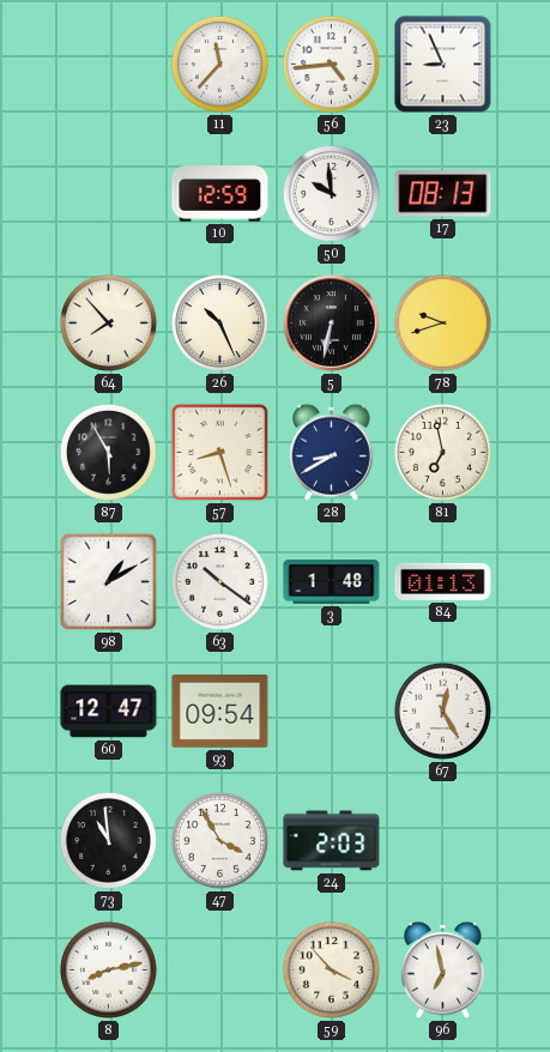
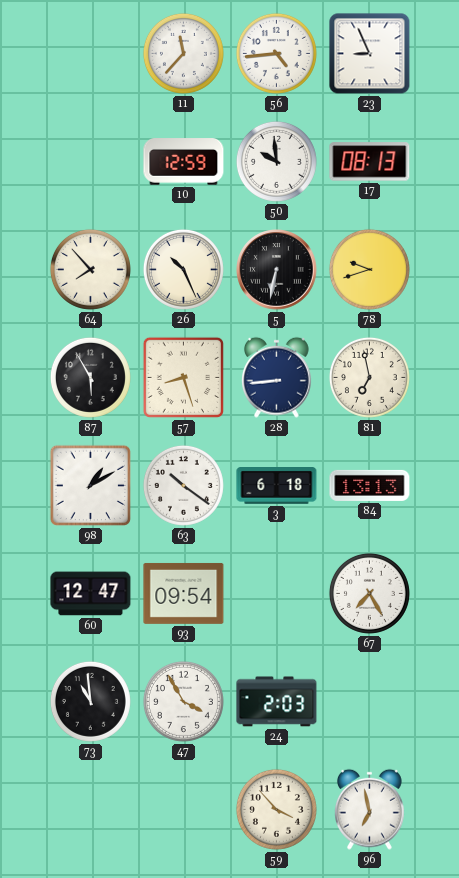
28: 8:40 -> 8:44 (277, 377)
3: 1:48 -> 6:18 (277, 486)
84: 01:13 -> 13:13 (370, 485)
67: 12:25 -> 7:25 (369, 593)
8: 8:13 -> none (108, 969)
